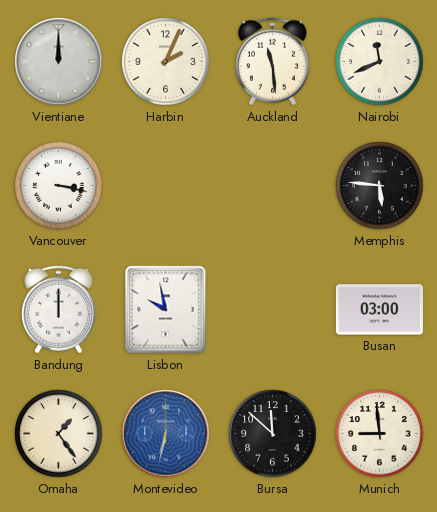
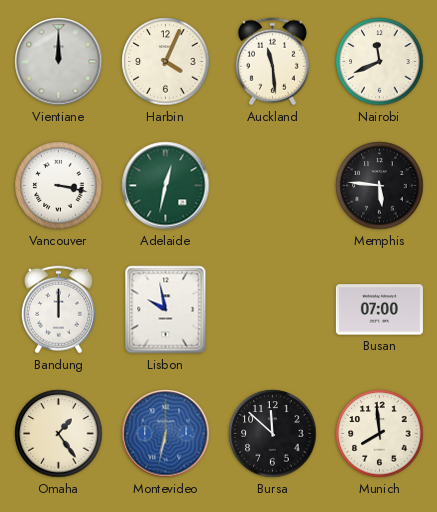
Harbin: 2:04 -> 4:04 (166, 62)
Adelaide: none -> 12:32 (166, 186)
Busan: 03:00 -> 07:00 (379, 310)
Munich: 8:59 -> 7:59 (380, 434)
